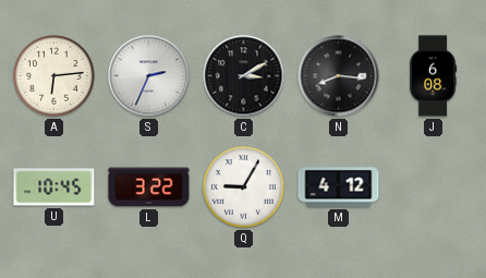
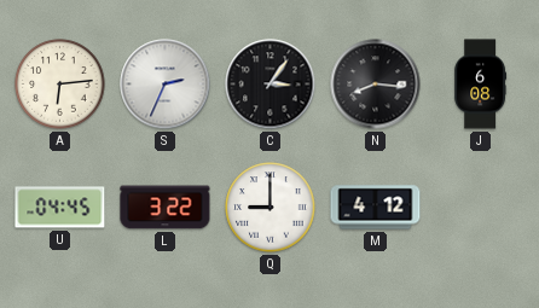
C: 3:10 -> 3:06 (271, 85)
U: 10:45 -> 04:45 (60, 208)
Q: 9:05 -> 9:00 (271, 208)
